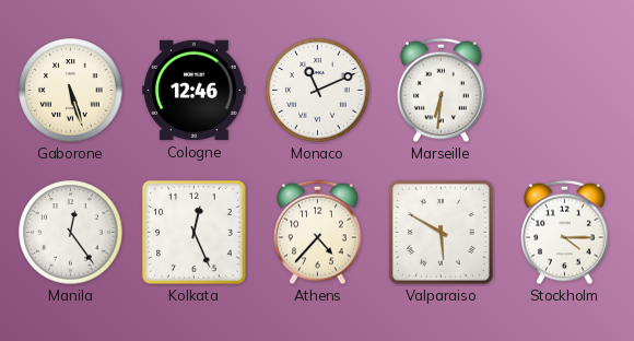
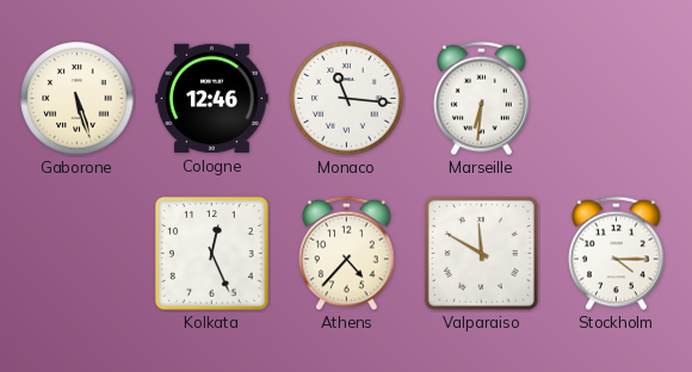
Monaco: 11:11 -> 11:16 (347, 99)
Manila: 12:24 -> none (71, 233)
Valparaiso: 5:50 -> 11:50 (481, 253)
